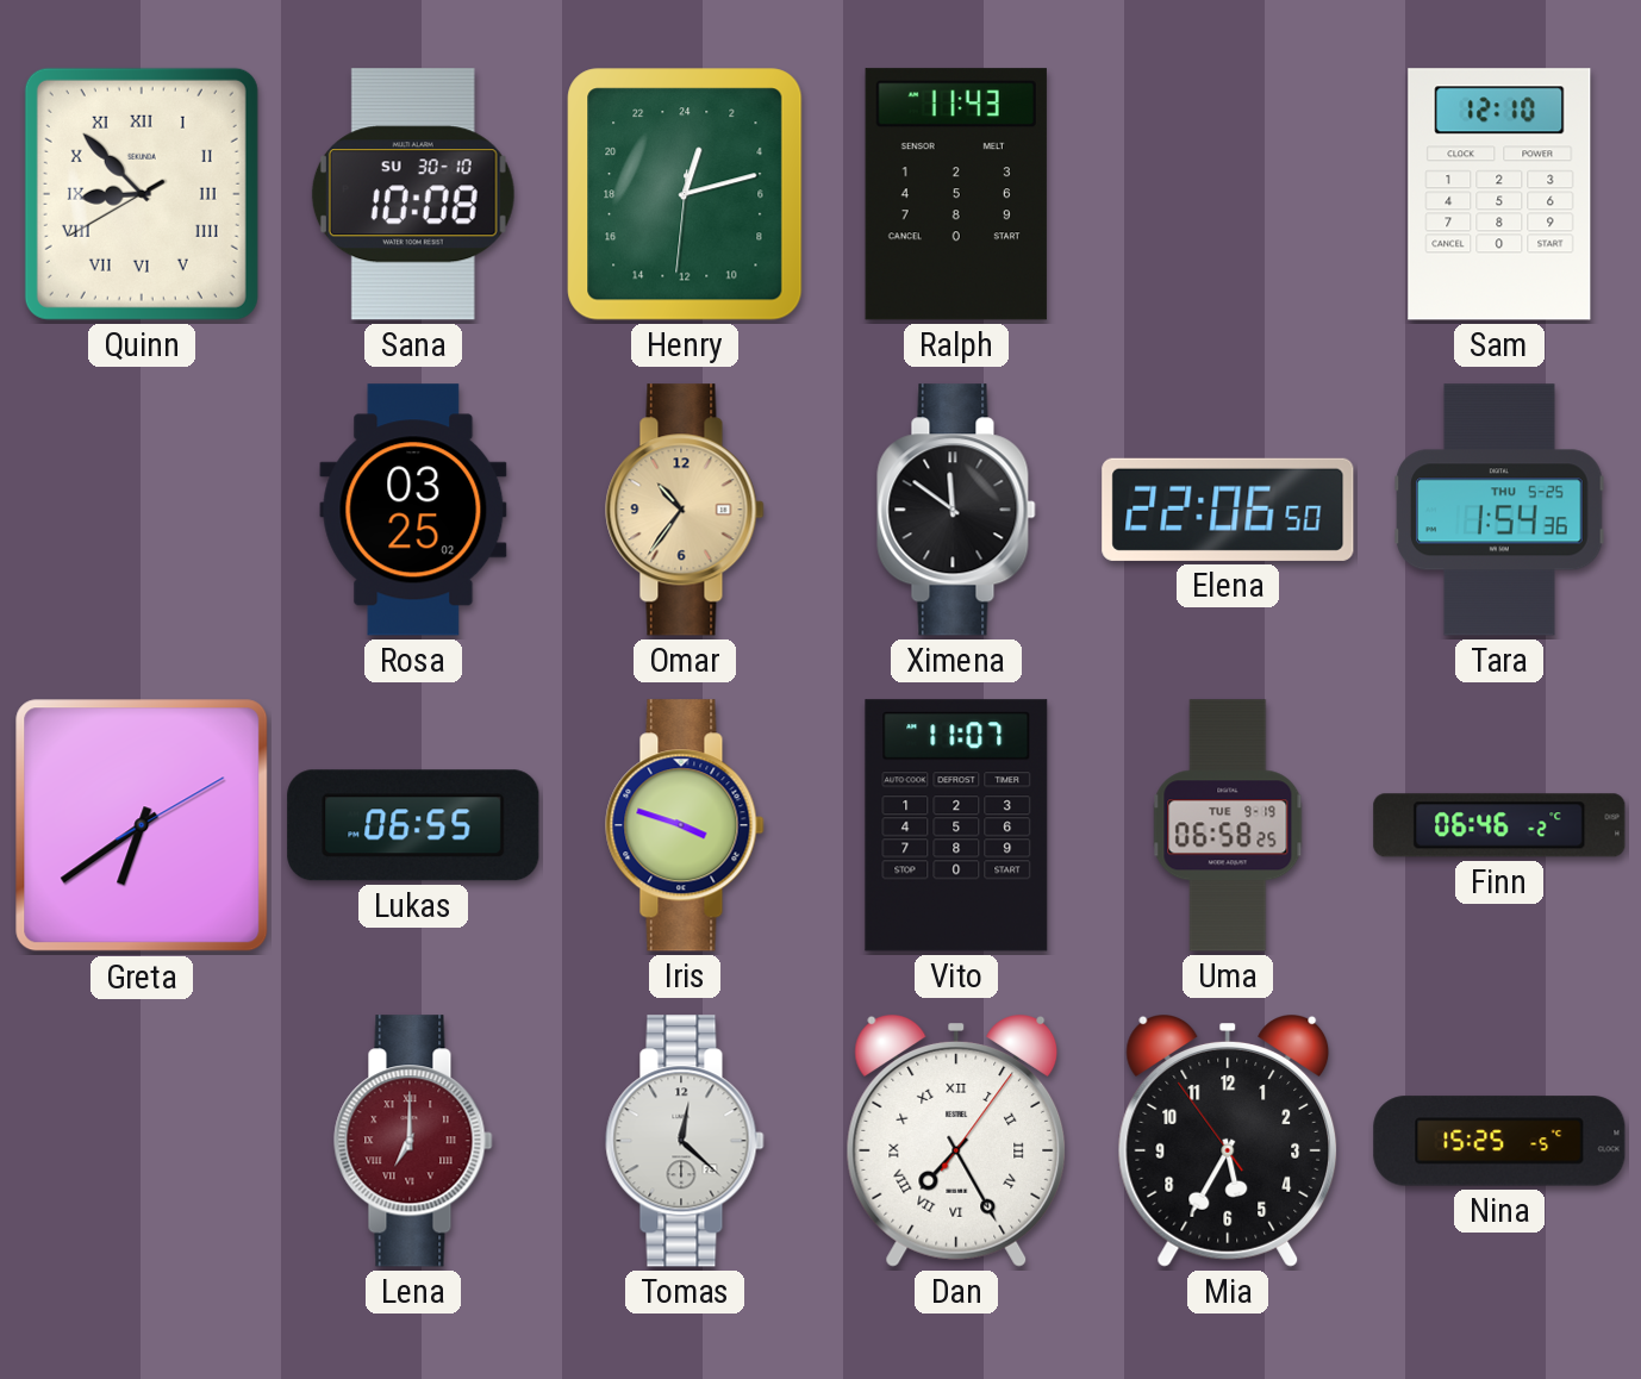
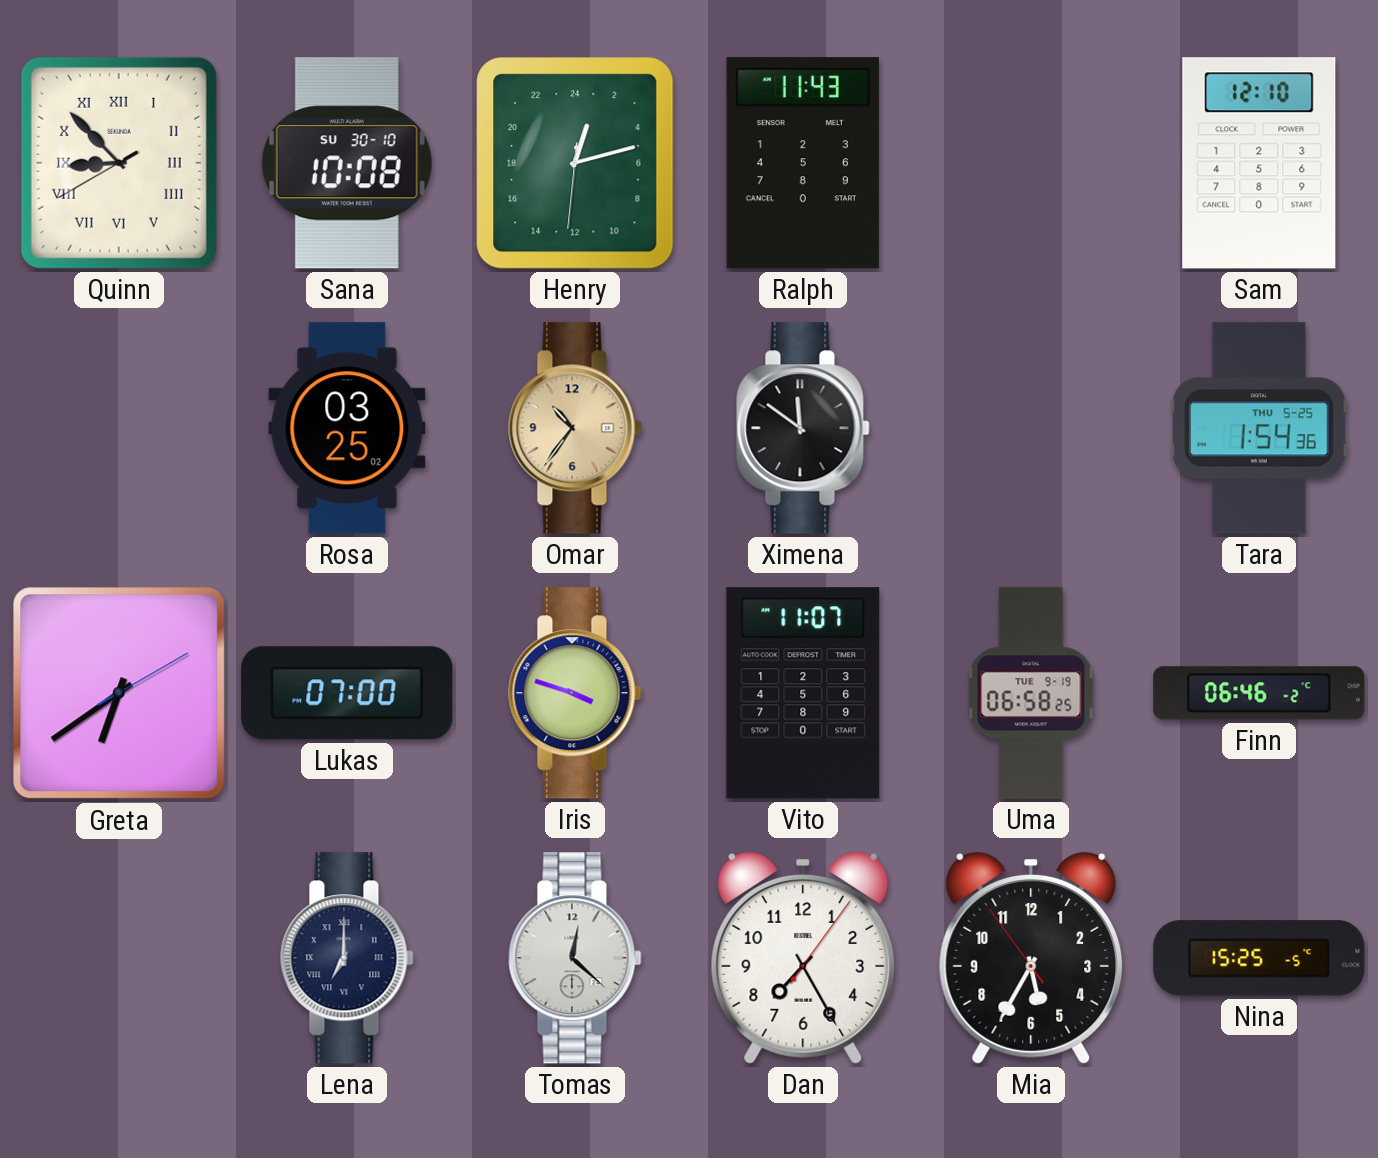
Elena: 22:06 -> none (1228, 510)
Lukas: 06:55 -> 07:00 (347, 693)
Lena dial: burgundy -> navy (347, 958)
Dan numerals: Roman -> Arabic (803, 959)
